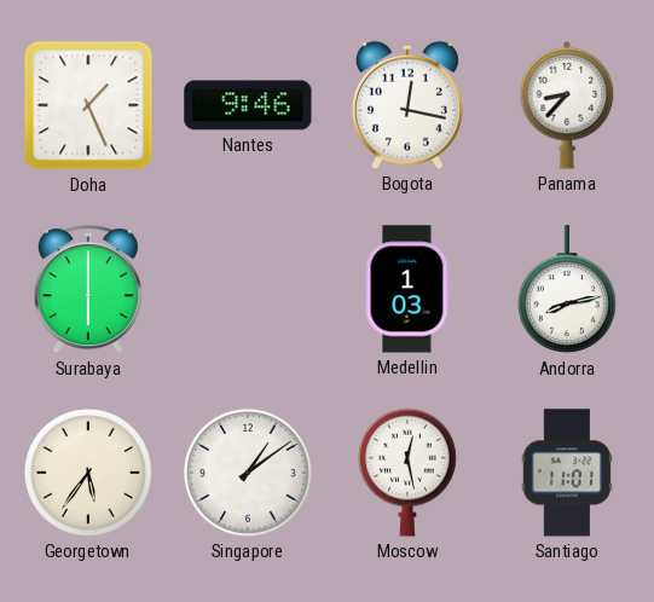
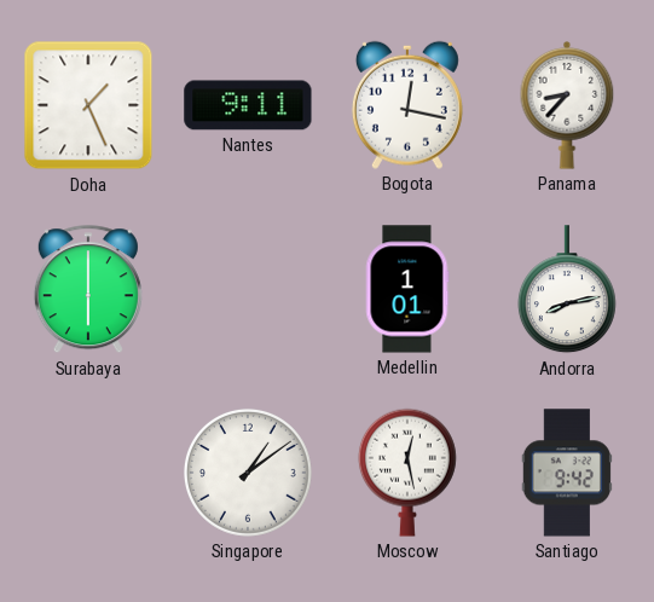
Nantes: 9:46 -> 9:11 (248, 105)
Medellin: 1:03 -> 1:01 (407, 289)
Georgetown: 5:36 -> none (88, 473)
Santiago: 11:01 -> 9:42 (567, 473)
